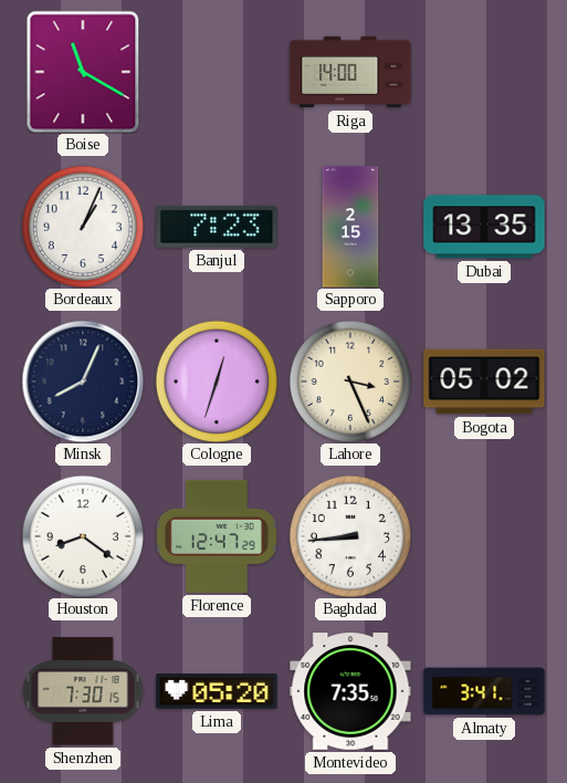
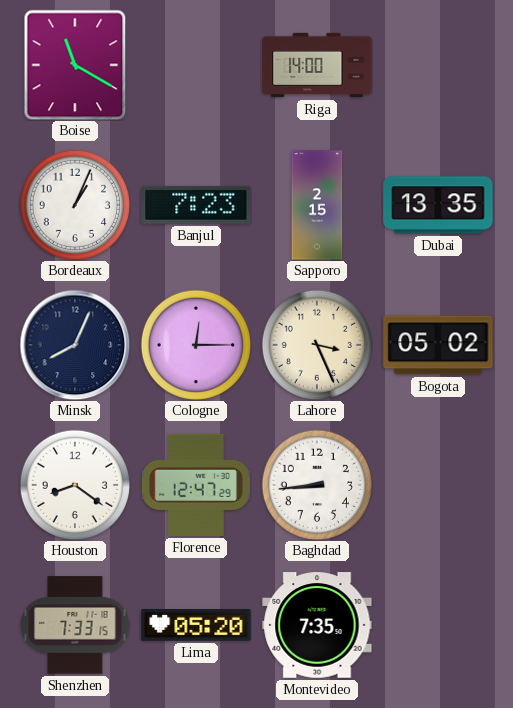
Cologne: 12:33 -> 12:15 (195, 344)
Shenzhen: 7:30 -> 7:33 (75, 625)
Almaty: 3:41 -> none (484, 691)
